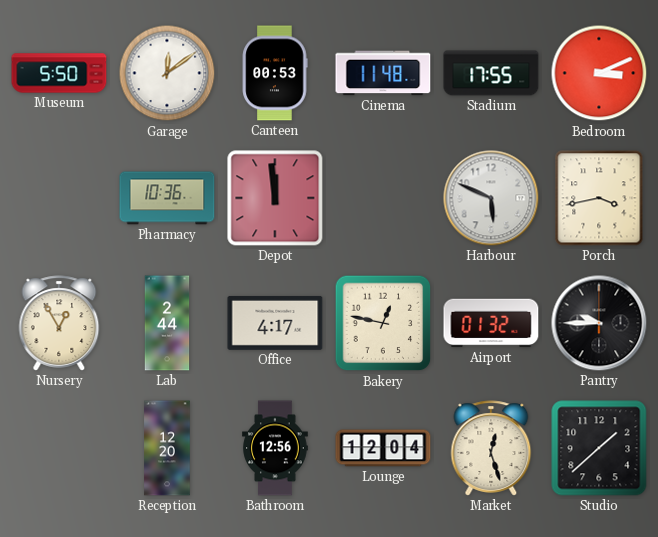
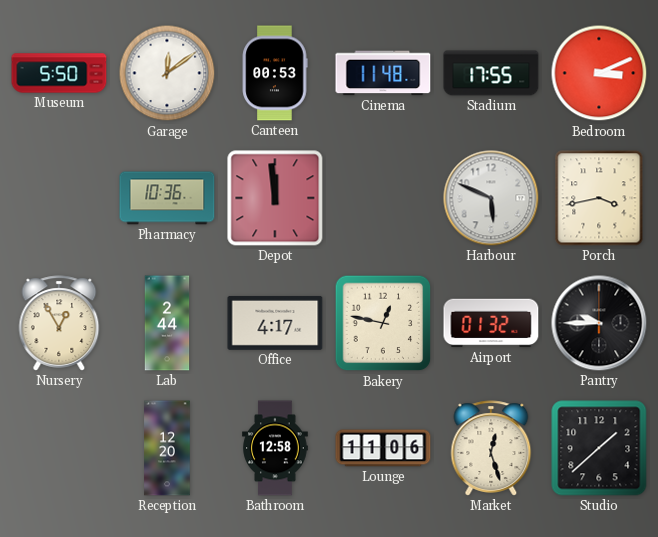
Bathroom: 12:56 -> 12:58 (275, 448)
Lounge: 12:04 -> 11:06 (383, 448)
